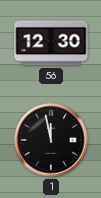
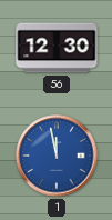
1 dial: black -> blue (57, 156)
